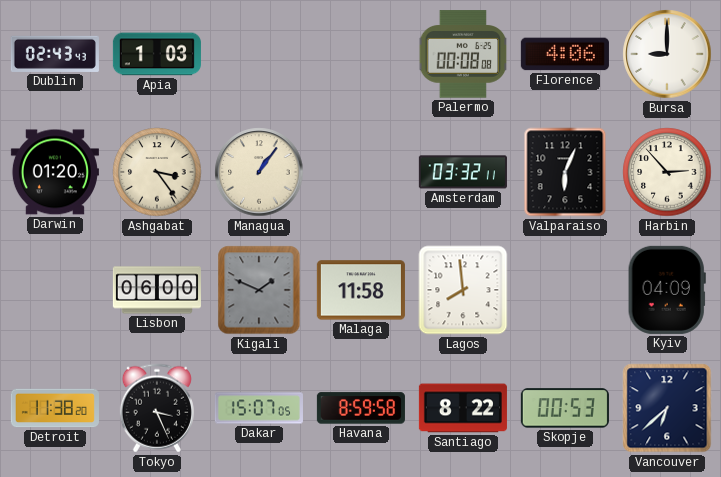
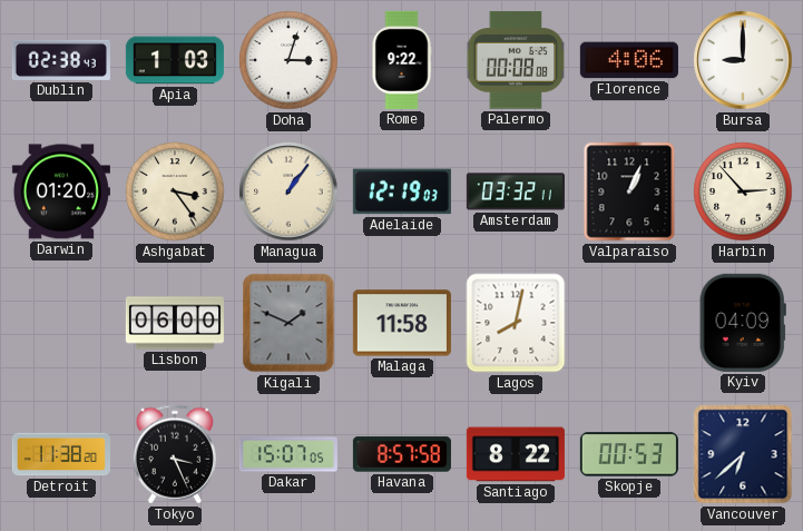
Dublin: 02:43 -> 02:38 (61, 60)
Doha: none -> 3:03 (288, 60)
Rome: none -> 9:22 (402, 60)
Adelaide: none -> 12:19 (402, 191)
Valparaiso: 6:04 -> 1:04 (629, 191)
Lagos: 7:59 -> 8:02 (516, 323)
Havana: 8:59 -> 8:57 (402, 454)
